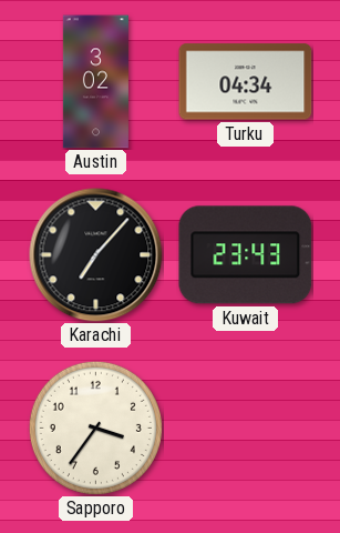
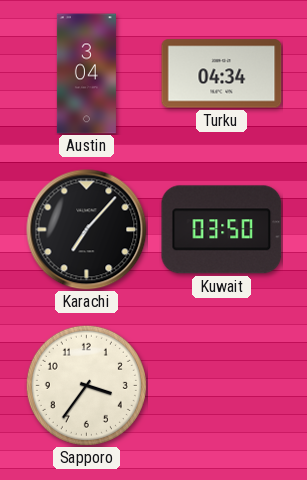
Austin: 3:02 -> 3:04 (86, 74)
Kuwait: 23:43 -> 03:50 (222, 230)
